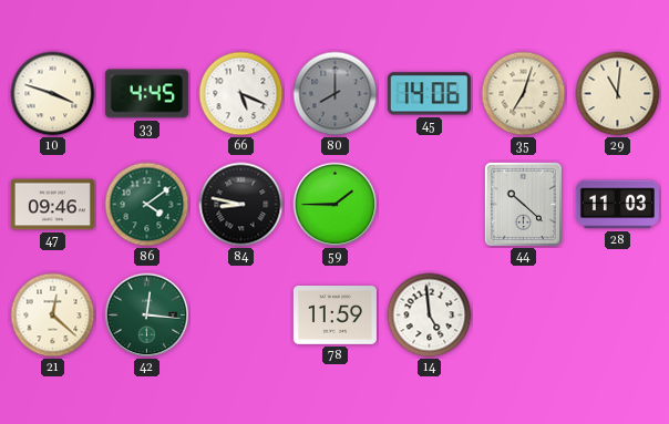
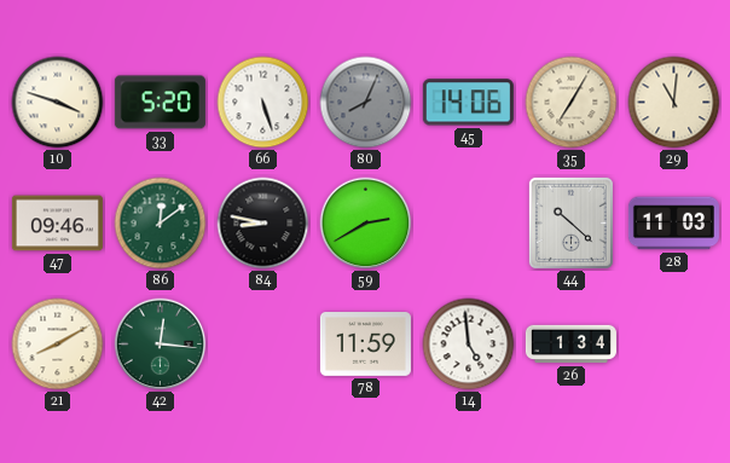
33: 4:45 -> 5:20 (160, 103)
66: 5:19 -> 5:27 (263, 103)
80: 8:00 -> 8:04 (366, 103)
35: 7:03 -> 7:05 (572, 103)
86: 4:09 -> 12:09 (161, 224)
59: 1:45 -> 2:40 (366, 224)
21: 12:22 -> 8:10 (58, 345)
26: none -> 1:34 (570, 345)
